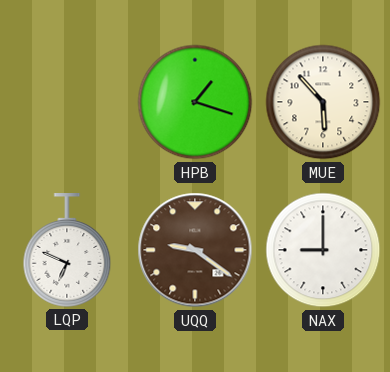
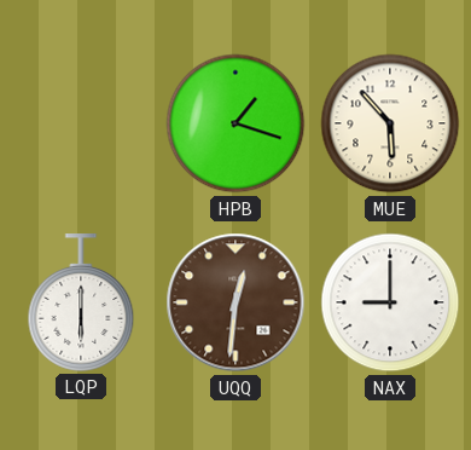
LQP: 6:49 -> 6:00 (81, 302)
UQQ: 9:21 -> 12:31 (235, 302)
